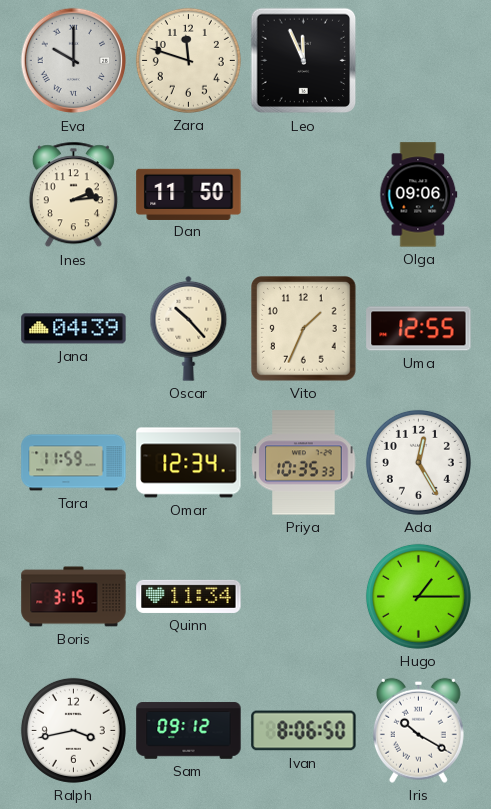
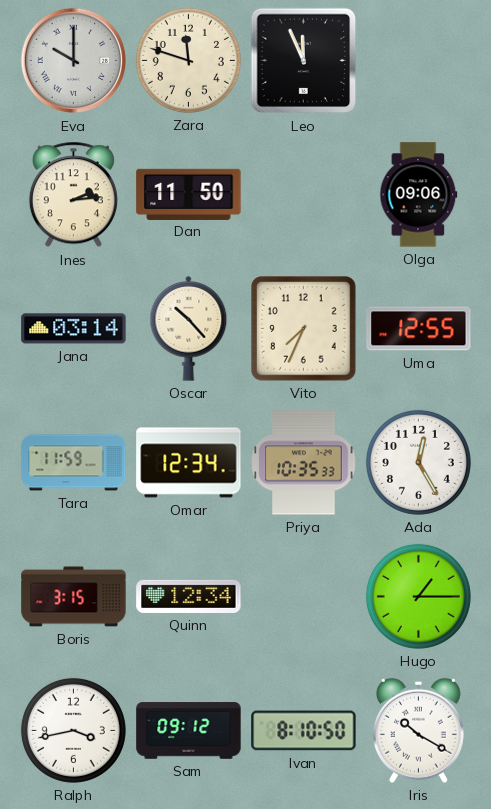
Jana: 04:39 -> 03:14 (74, 329)
Vito: 1:34 -> 7:34 (304, 329)
Quinn: 11:34 -> 12:34 (189, 596)
Ivan: 8:06 -> 8:10 (304, 731)
